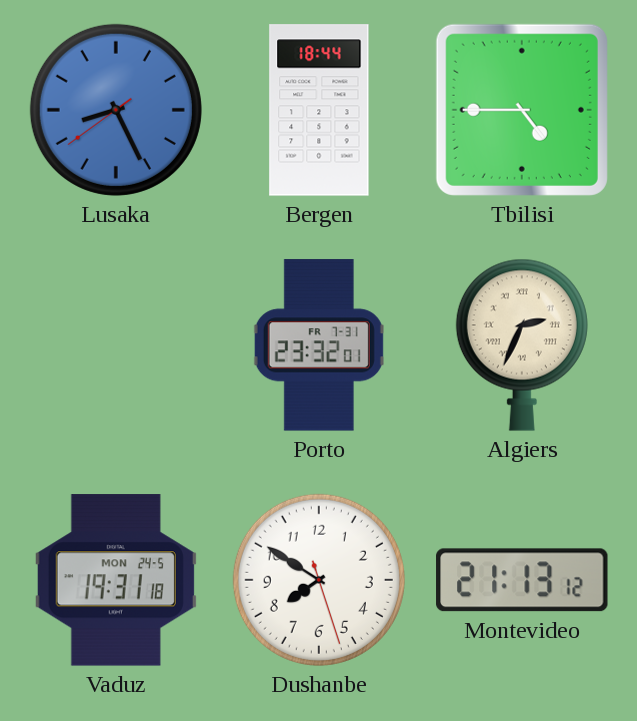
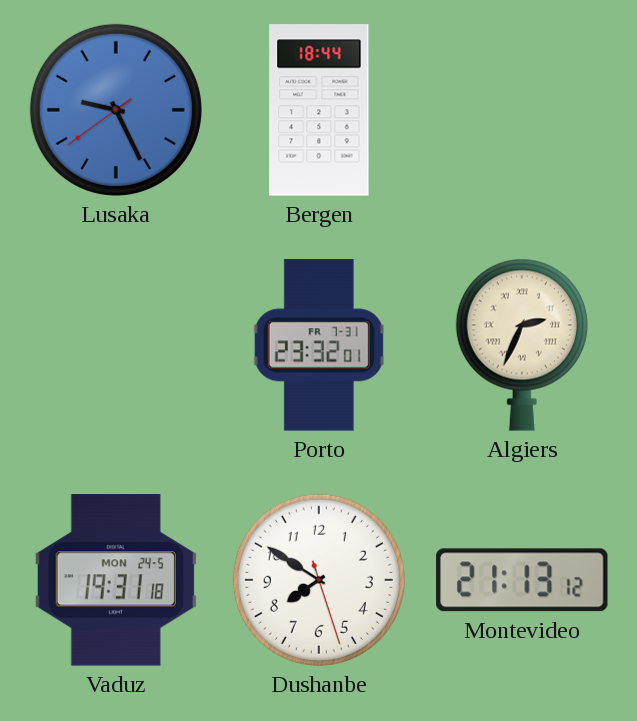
Lusaka: 8:25 -> 9:25 (116, 110)
Tbilisi: 4:45 -> none (522, 110)
